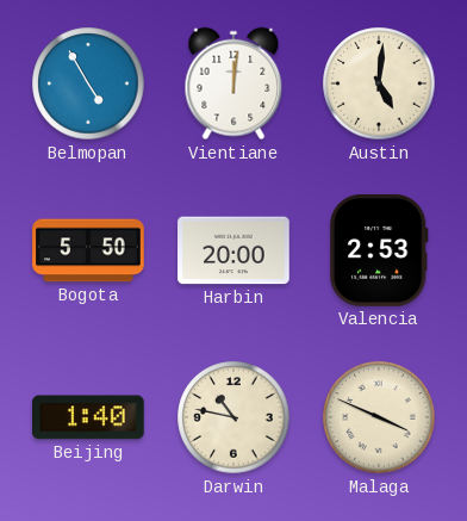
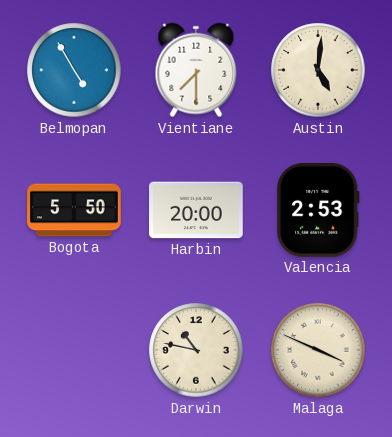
Vientiane: 12:01 -> 7:30 (196, 70)
Beijing: 1:40 -> none (89, 417)
